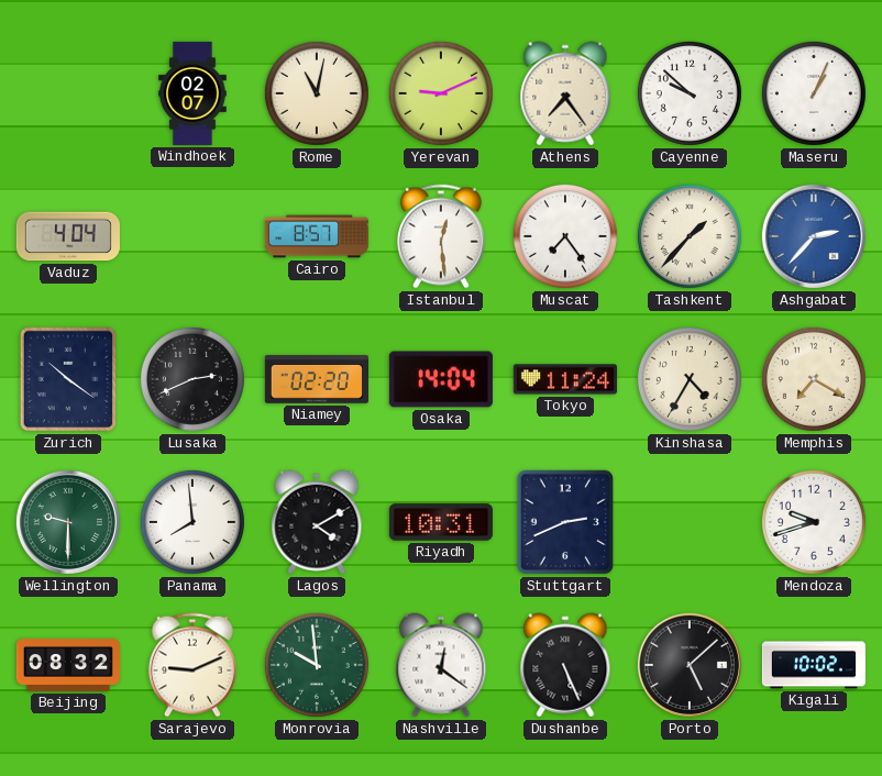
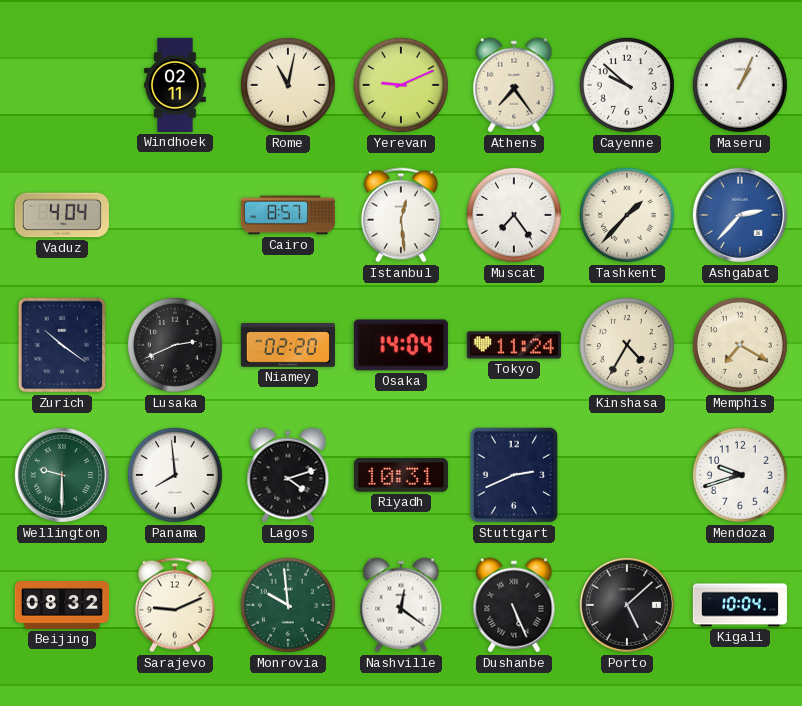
Windhoek: 02:07 -> 02:11 (175, 85)
Lagos: 4:10 -> 4:12 (288, 475)
Kigali: 10:02 -> 10:04 (740, 605)
